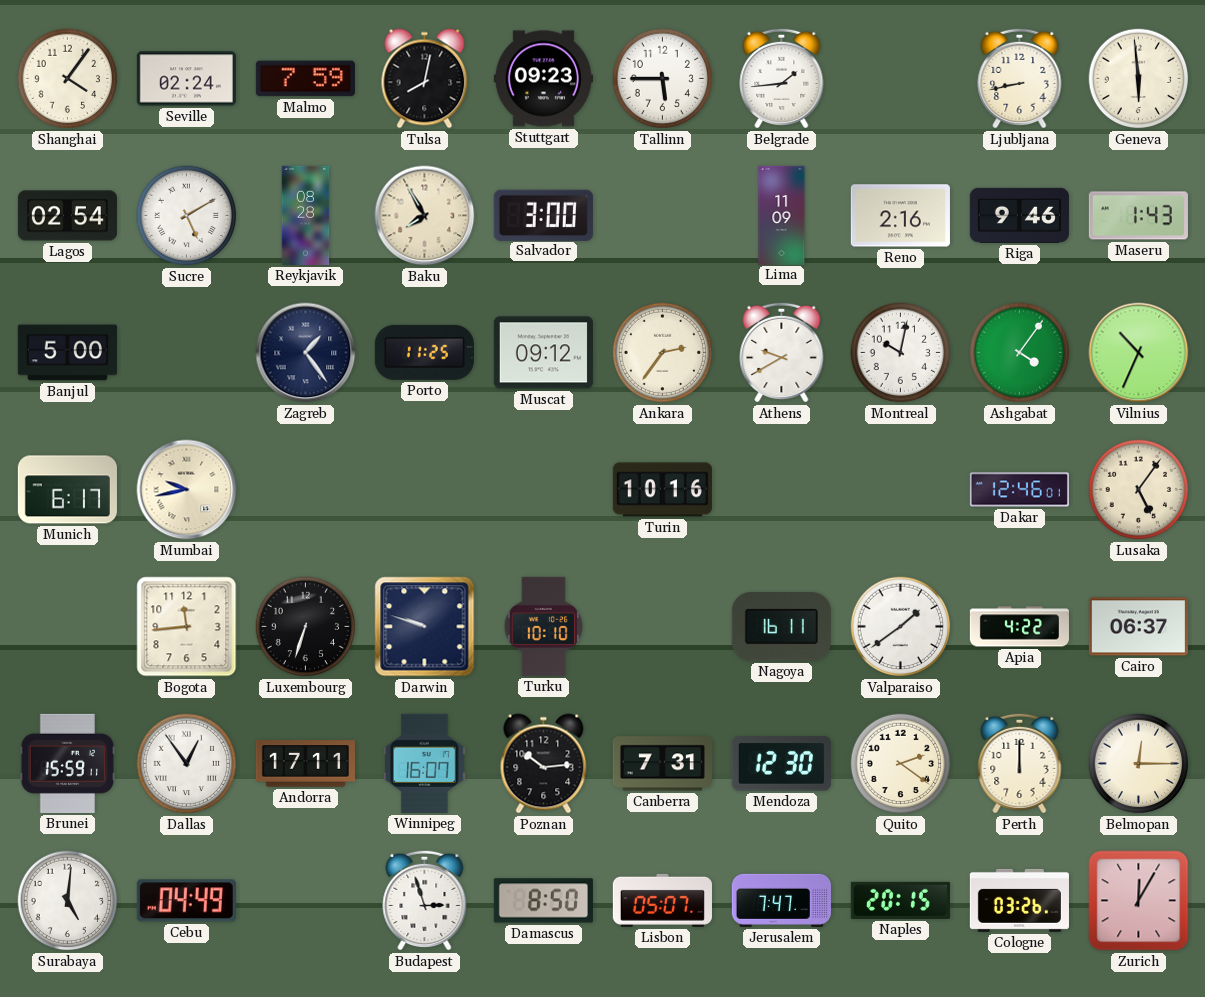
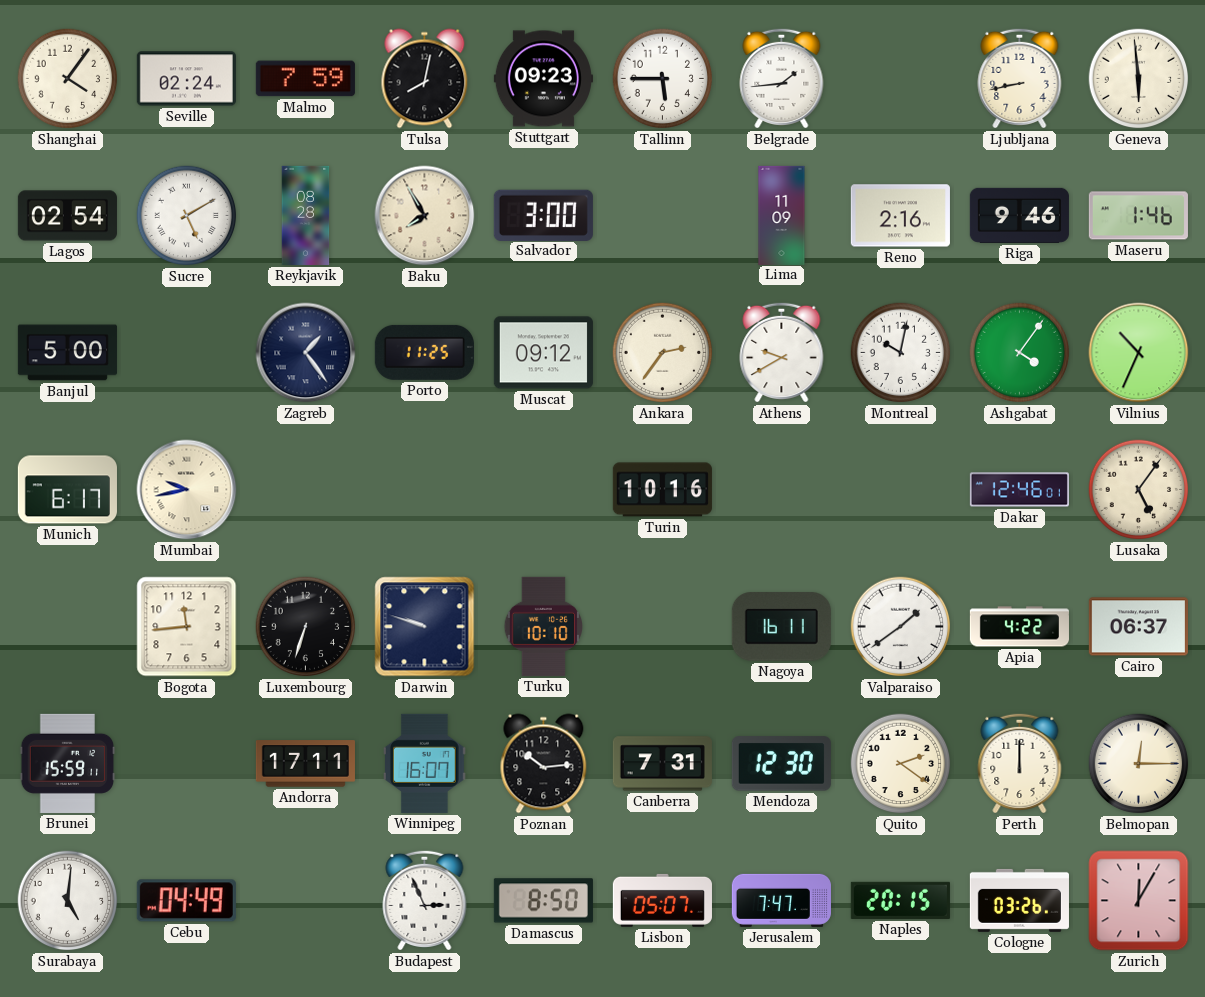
Maseru: 1:43 -> 1:46 (1138, 216)
Dallas: 12:54 -> none (187, 764)
Budapest: 2:57 -> 2:56 (425, 900)
